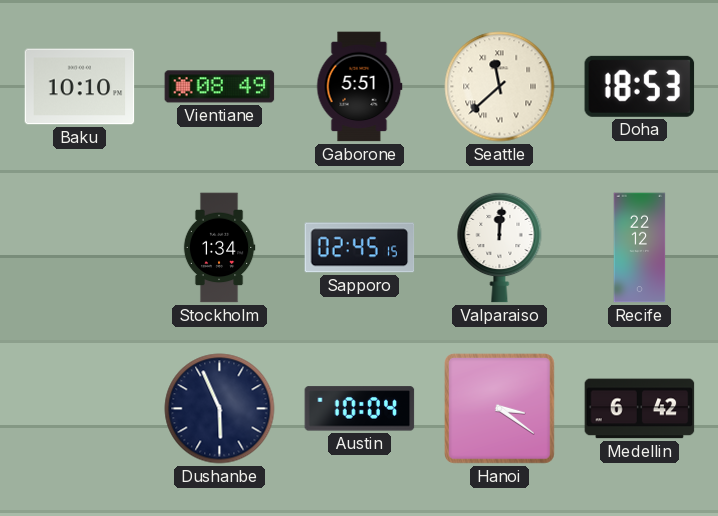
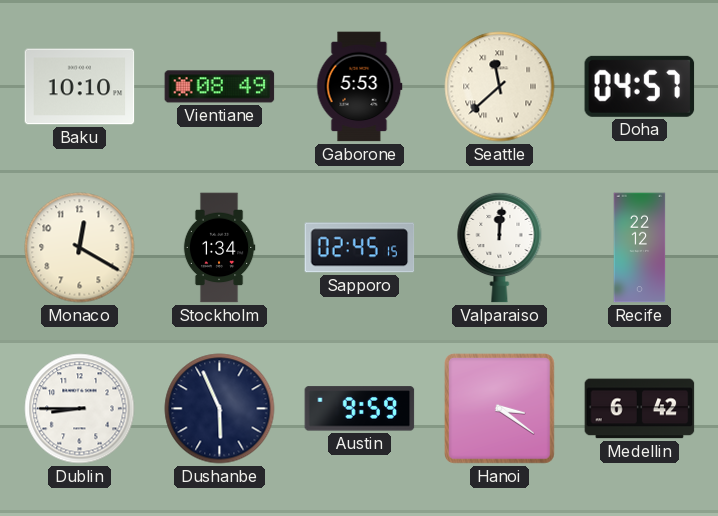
Gaborone: 5:51 -> 5:53 (360, 87)
Doha: 18:53 -> 04:57 (640, 86)
Monaco: none -> 12:20 (80, 248)
Dublin: none -> 8:45 (80, 409)
Austin: 10:04 -> 9:59 (360, 409)
